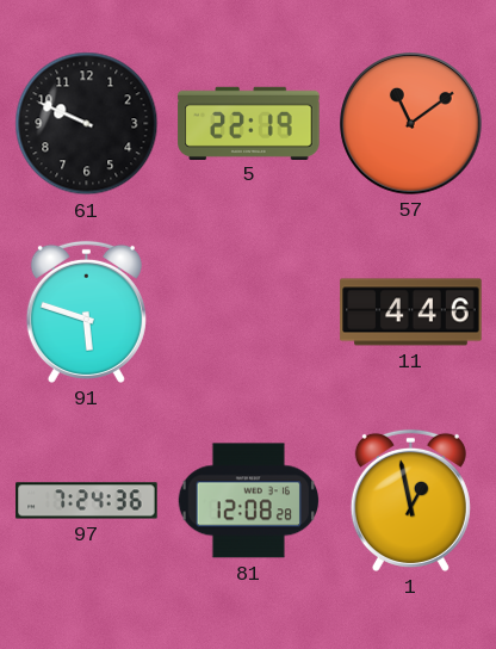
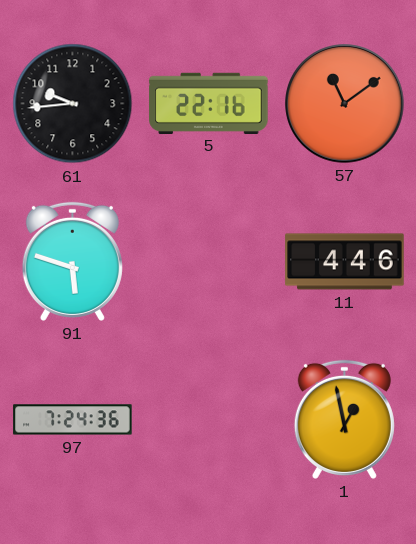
61: 9:49 -> 9:44 (73, 104)
5: 22:19 -> 22:16 (209, 103)
81: 12:08 -> none (249, 501)
